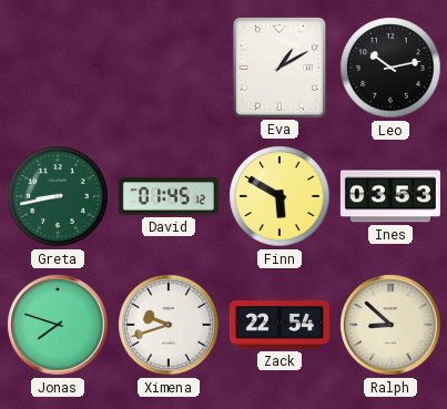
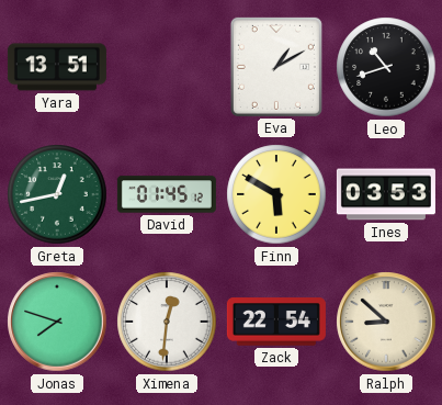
Yara: none -> 13:51 (57, 67)
Leo: 10:13 -> 10:42 (386, 67)
Greta: 8:43 -> 12:43 (57, 194)
Ximena: 9:42 -> 12:31 (167, 322)
